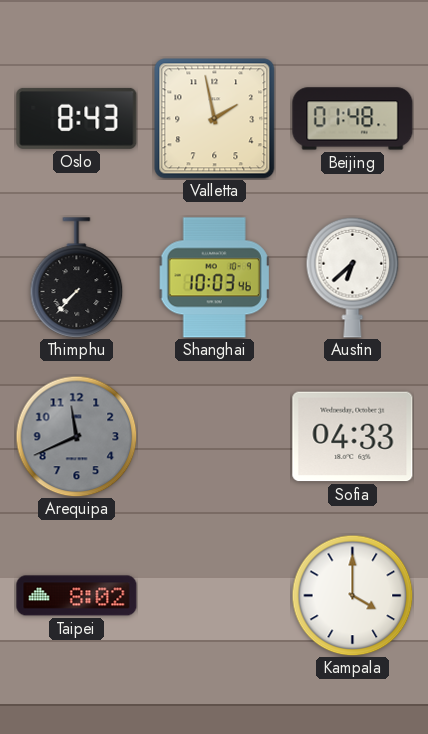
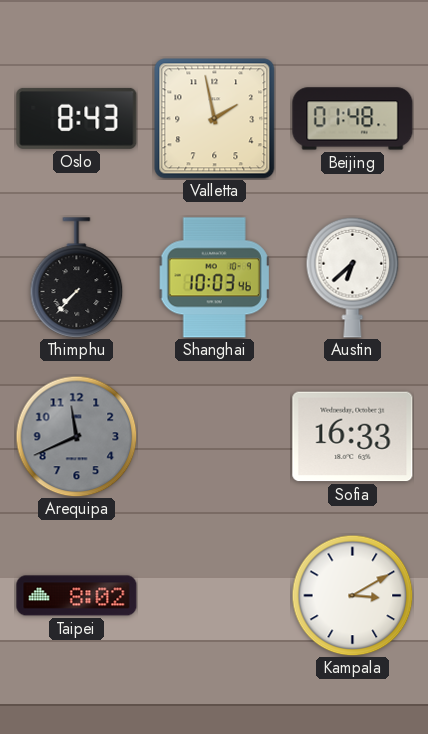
Sofia: 04:33 -> 16:33 (353, 437)
Kampala: 4:00 -> 3:10 (352, 595)
